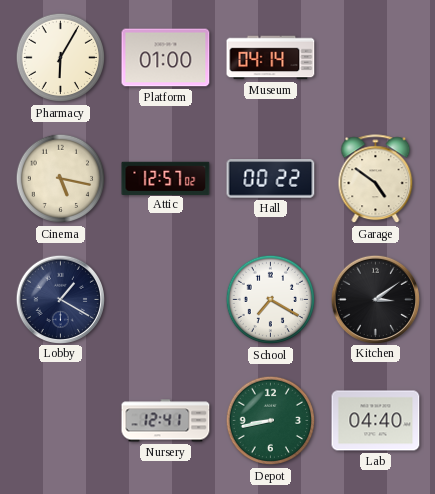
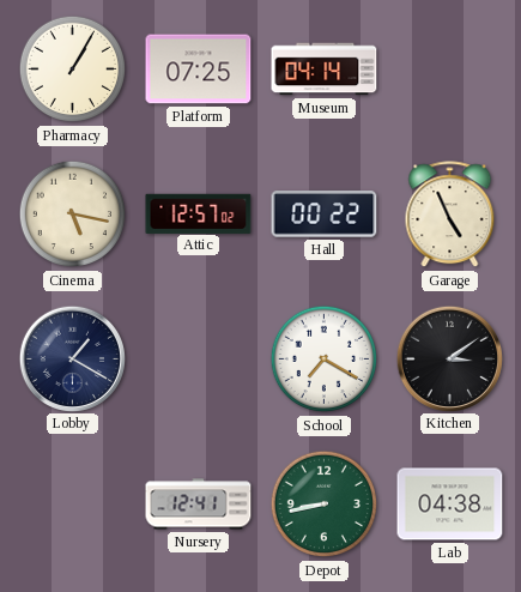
Pharmacy: 6:05 -> 1:05 (73, 70)
Platform: 01:00 -> 07:25 (199, 70)
Garage: 4:51 -> 4:56 (450, 215)
Lab: 04:40 -> 04:38 (450, 505)
